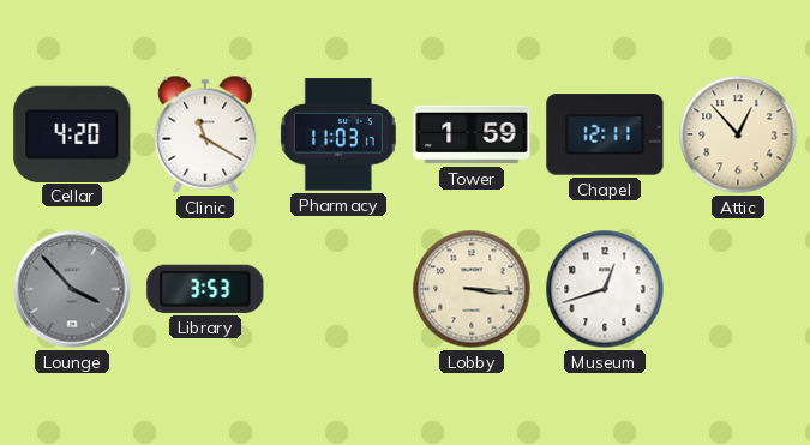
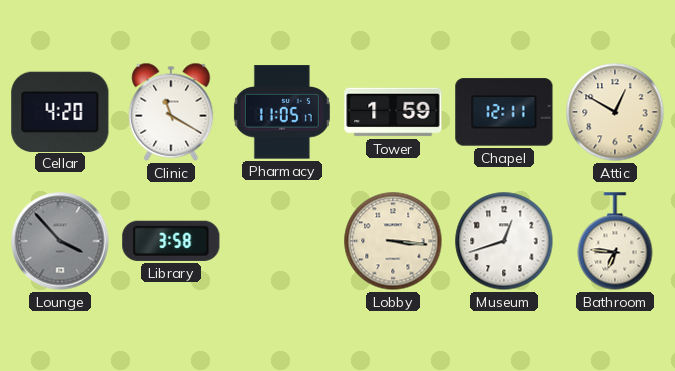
Pharmacy: 11:03 -> 11:05 (282, 112)
Attic: 12:53 -> 12:50 (615, 112)
Library: 3:53 -> 3:58 (171, 241)
Bathroom: none -> 6:46 (615, 241)
